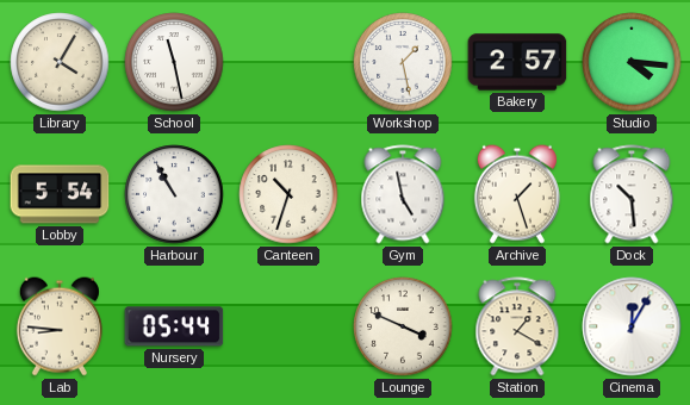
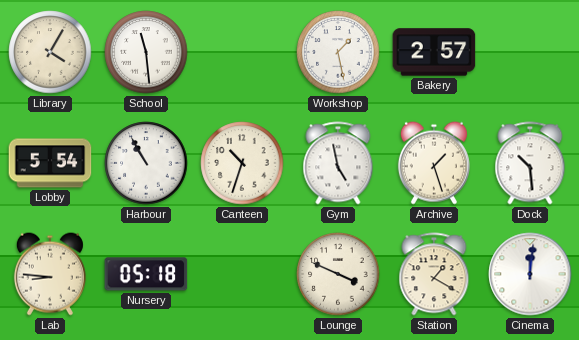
School: 11:28 -> 11:29 (146, 52)
Studio: 4:16 -> none (632, 62)
Nursery: 05:44 -> 05:18 (146, 274)
Cinema: 12:05 -> 12:01 (530, 274)
